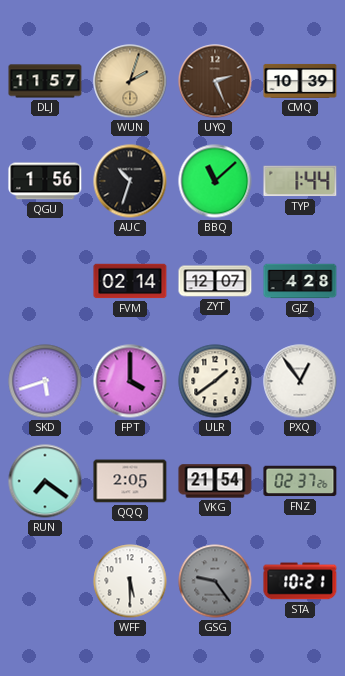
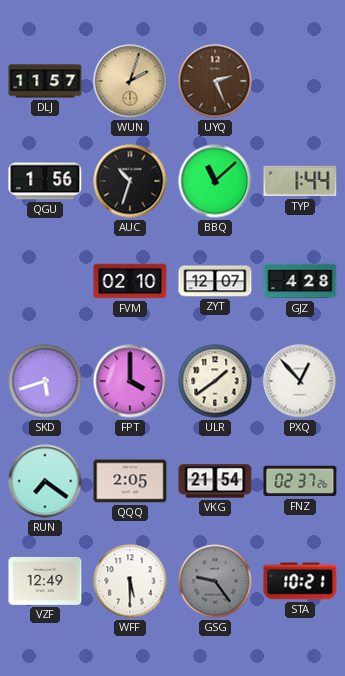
CMQ: 10:39 -> none (300, 81)
FVM: 02:14 -> 02:10 (130, 281)
PXQ: 12:54 -> 12:53 (300, 381)
VZF: none -> 12:49 (45, 581)
